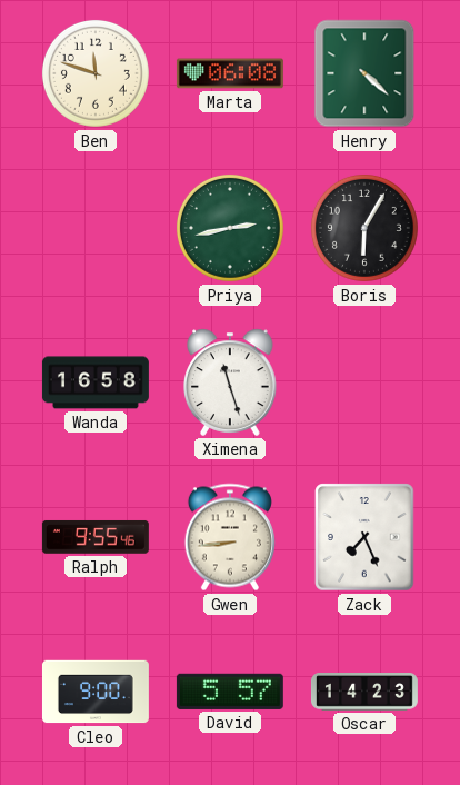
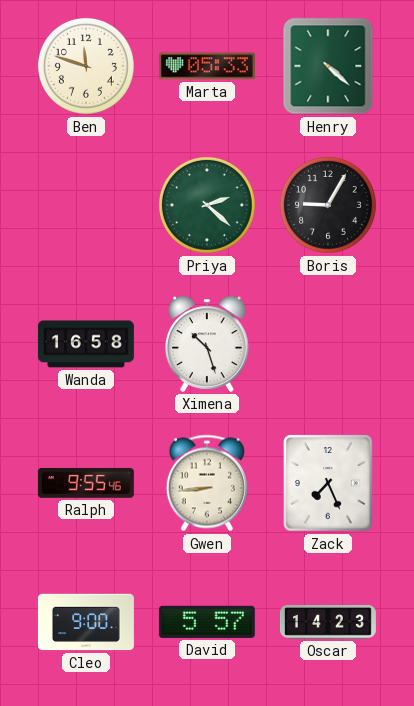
Marta: 06:08 -> 05:33 (207, 66)
Priya: 2:43 -> 2:22 (207, 205)
Boris: 6:05 -> 9:05 (328, 205)
Ximena: 11:27 -> 10:27 (208, 344)
